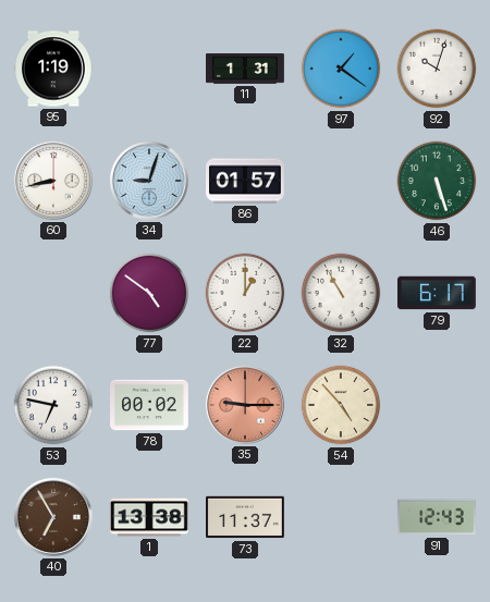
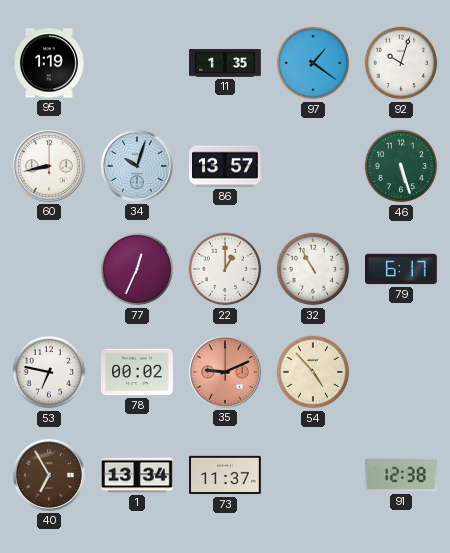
11: 1:31 -> 1:35 (226, 63)
34: 9:03 -> 10:03 (137, 166)
86: 01:57 -> 13:57 (226, 166)
77: 4:51 -> 12:34 (137, 269)
35: 9:15 -> 9:11 (225, 372)
1: 13:38 -> 13:34 (138, 475)
91: 12:43 -> 12:38 (401, 475)
